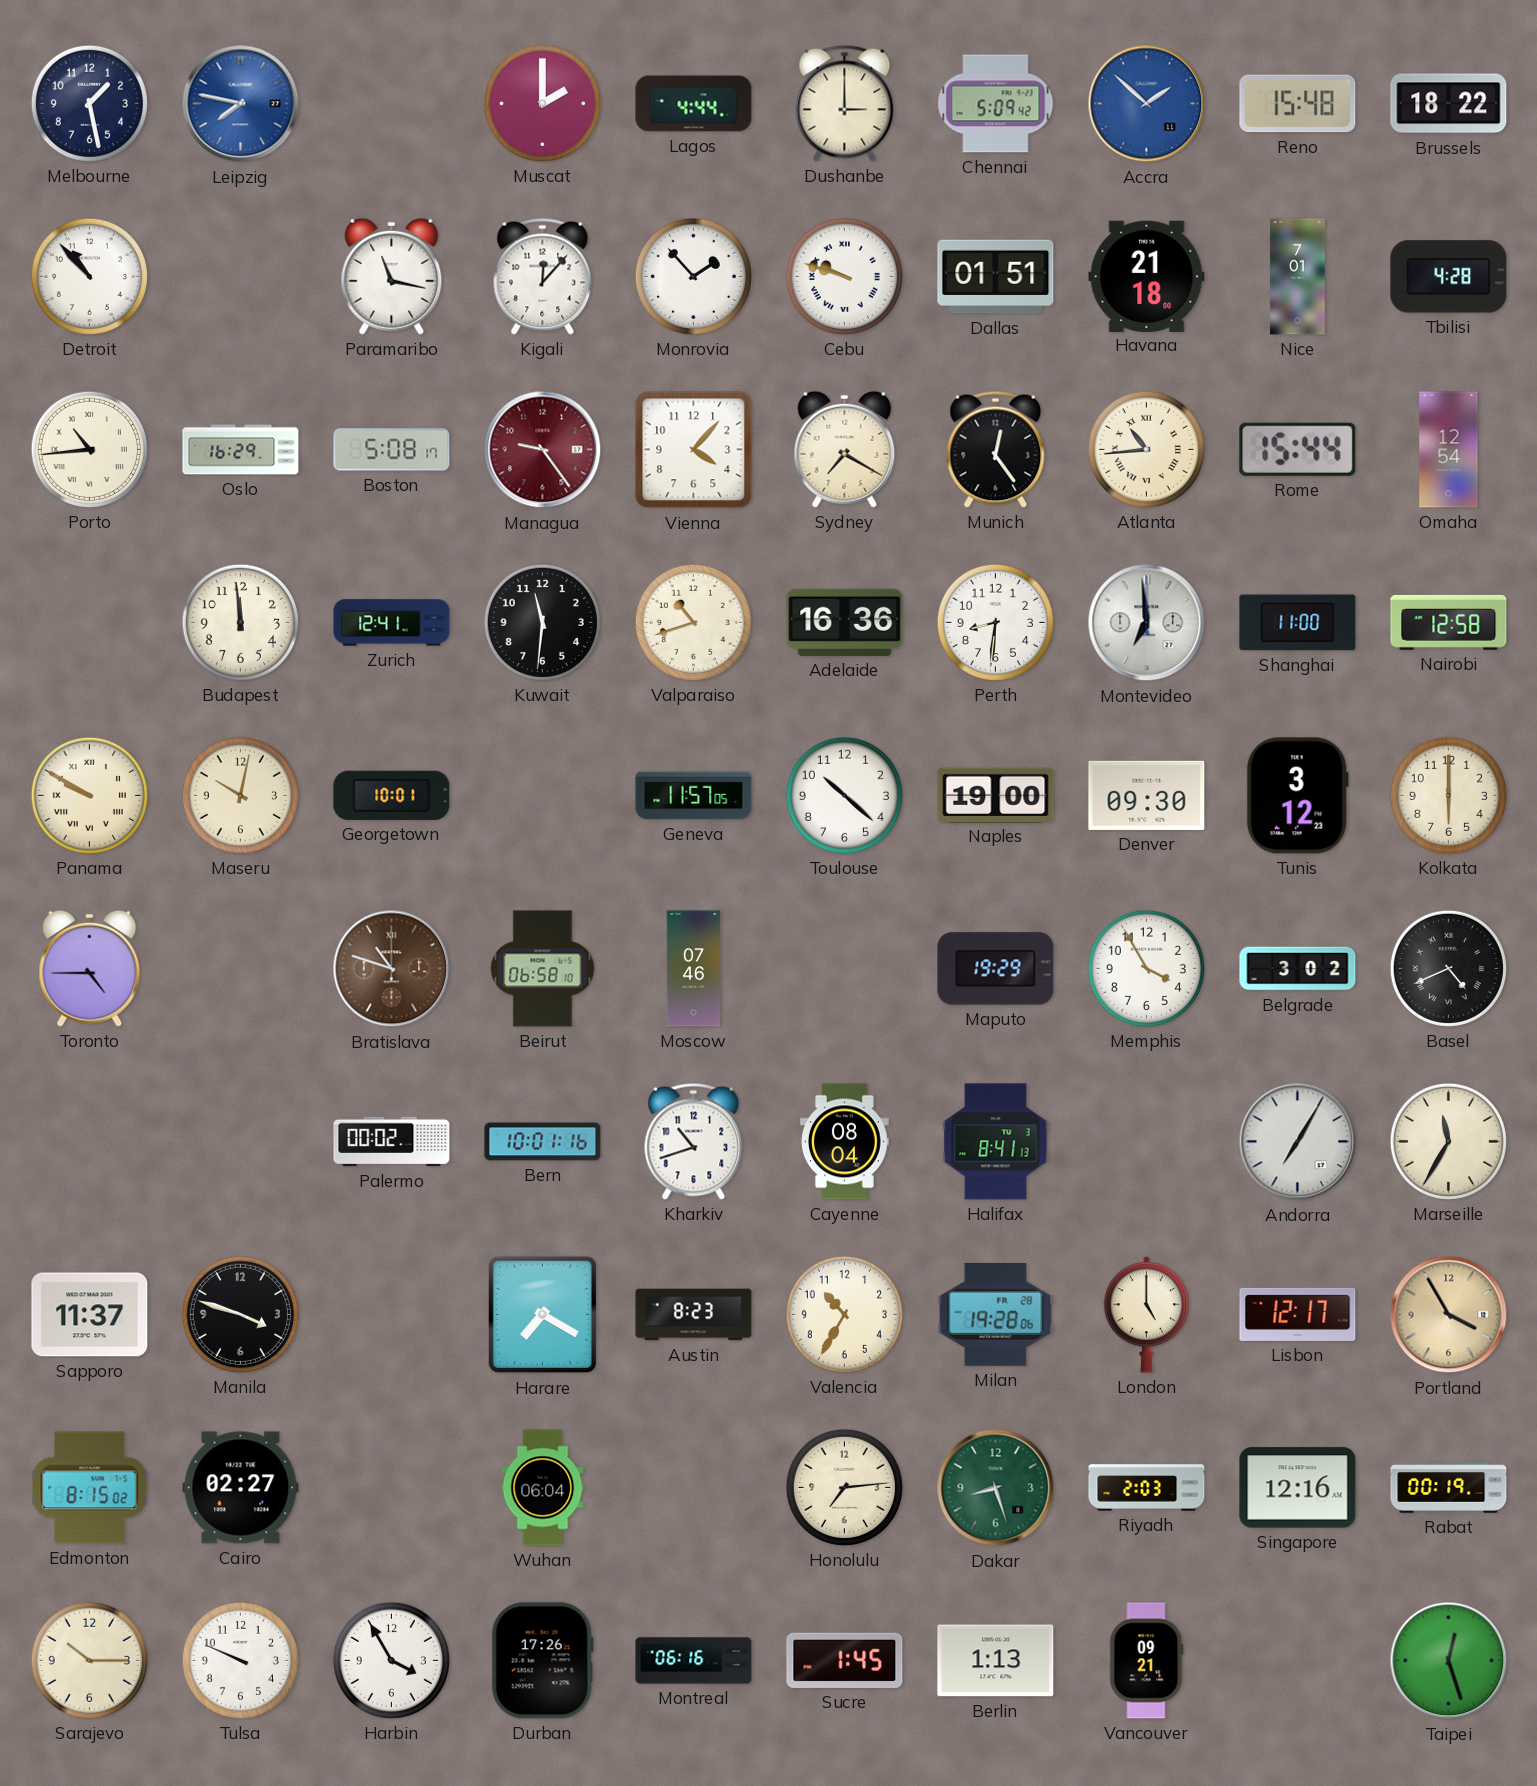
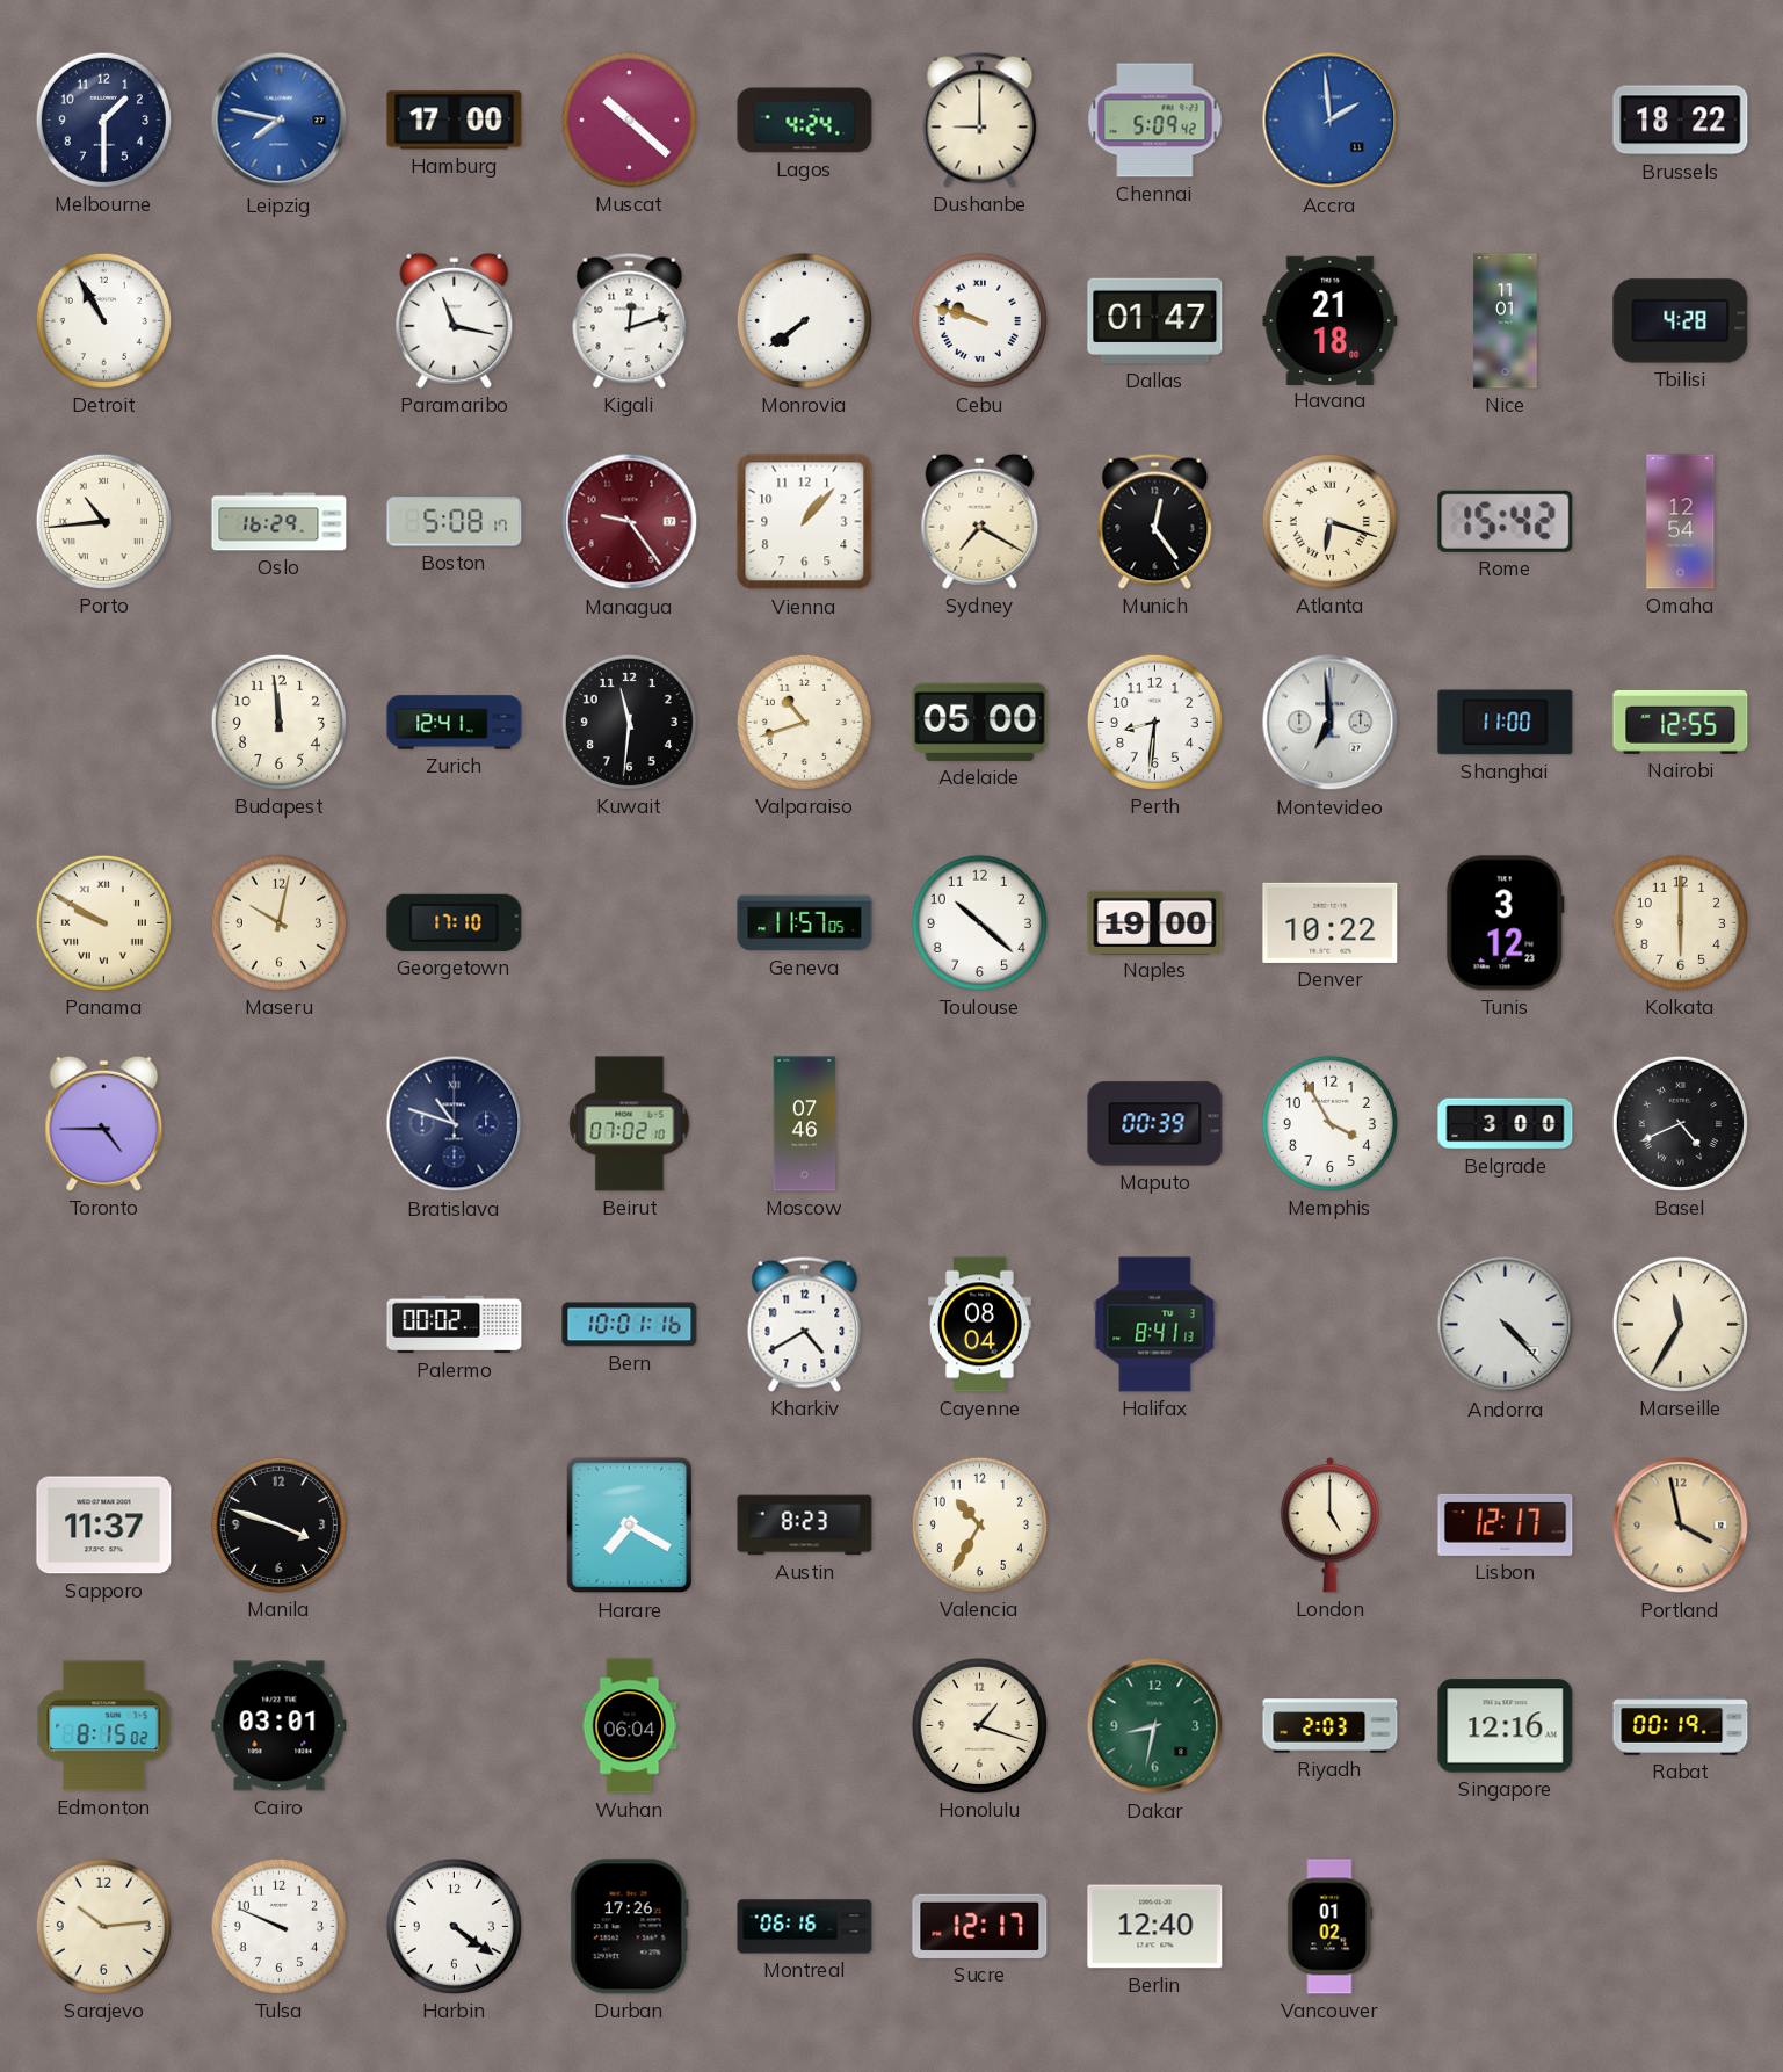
Melbourne: 1:28 -> 1:30 (103, 119)
Hamburg: none -> 17:00 (455, 121)
Muscat: 2:00 -> 10:22 (629, 119)
Lagos: 4:44 -> 4:24 (805, 121)
Dushanbe: 3:00 -> 9:00 (980, 119)
Accra: 1:52 -> 1:59 (1331, 121)
Reno: 15:48 -> none (1298, 104)
Detroit: 10:53 -> 10:55 (103, 320)
Kigali: 12:07 -> 12:12 (630, 320)
Monrovia: 1:53 -> 7:39 (804, 320)
Dallas: 01:51 -> 01:47 (1155, 321)
Nice: 7:01 -> 11:01 (1506, 321)
Vienna: 4:07 -> 1:07 (805, 522)
Atlanta: 10:44 -> 6:18 (1329, 521)
Rome: 15:44 -> 15:42 (1506, 521)
Adelaide: 16:36 -> 05:00 (980, 722)
Nairobi: 12:58 -> 12:55 (1681, 722)
Georgetown: 10:01 -> 17:10 (455, 922)
Denver: 09:30 -> 10:22 (1331, 922)
Bratislava dial: brown -> navy (455, 1124)
Beirut: 06:58 -> 07:02 (630, 1124)
Maputo: 19:29 -> 00:39 (1155, 1124)
Belgrade: 3:02 -> 3:00 (1506, 1124)
Kharkiv: 10:42 -> 4:40 (805, 1324)
Andorra: 7:05 -> 4:23 (1506, 1325)
Milan: 19:28 -> none (996, 1315)
Portland: 3:55 -> 3:58 (1681, 1526)
Cairo: 02:27 -> 03:01 (280, 1726)
Honolulu: 7:14 -> 1:18 (979, 1725)
Dakar: 8:27 -> 8:32 (1155, 1726)
Sarajevo: 10:15 -> 10:14 (103, 1926)
Harbin: 3:55 -> 4:21 (454, 1926)
Sucre: 1:45 -> 12:17 (980, 1926)
Berlin: 1:13 -> 12:40 (1155, 1927)
Vancouver: 09:21 -> 01:02 (1331, 1927)
Taipei: 12:27 -> none (1449, 1661)
